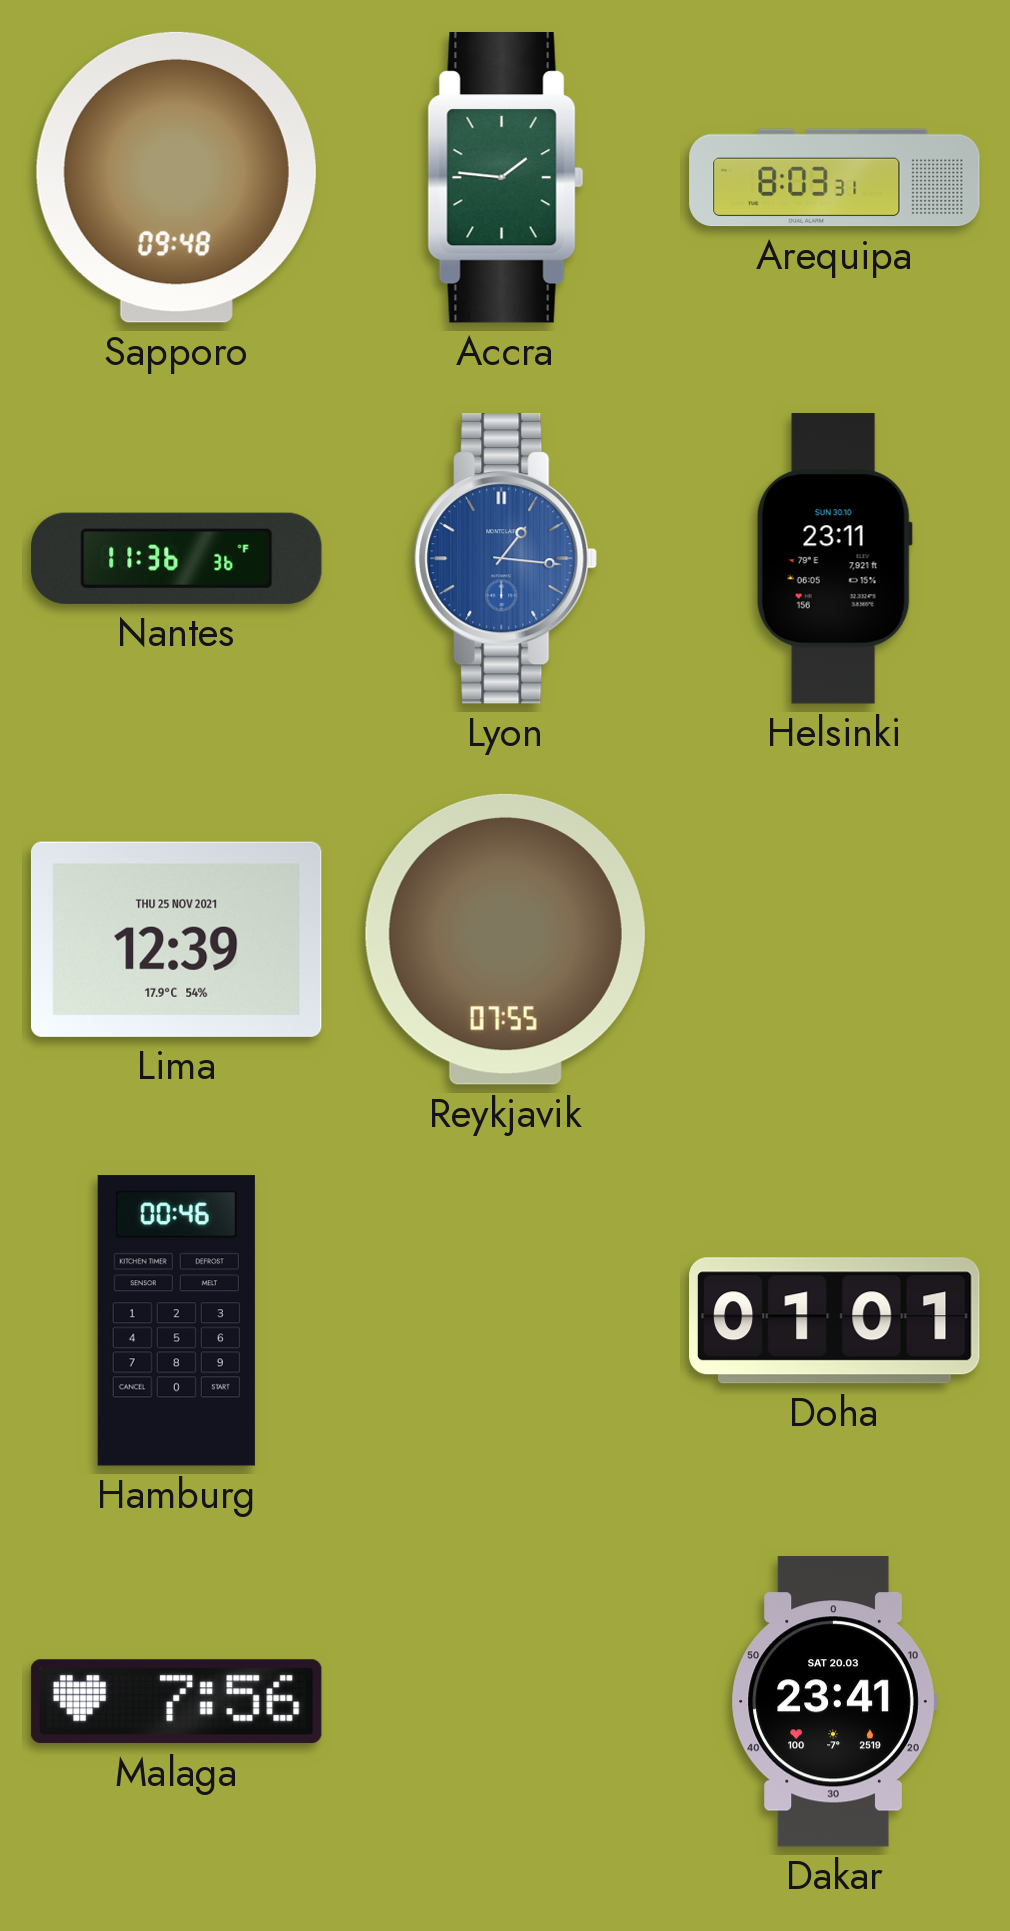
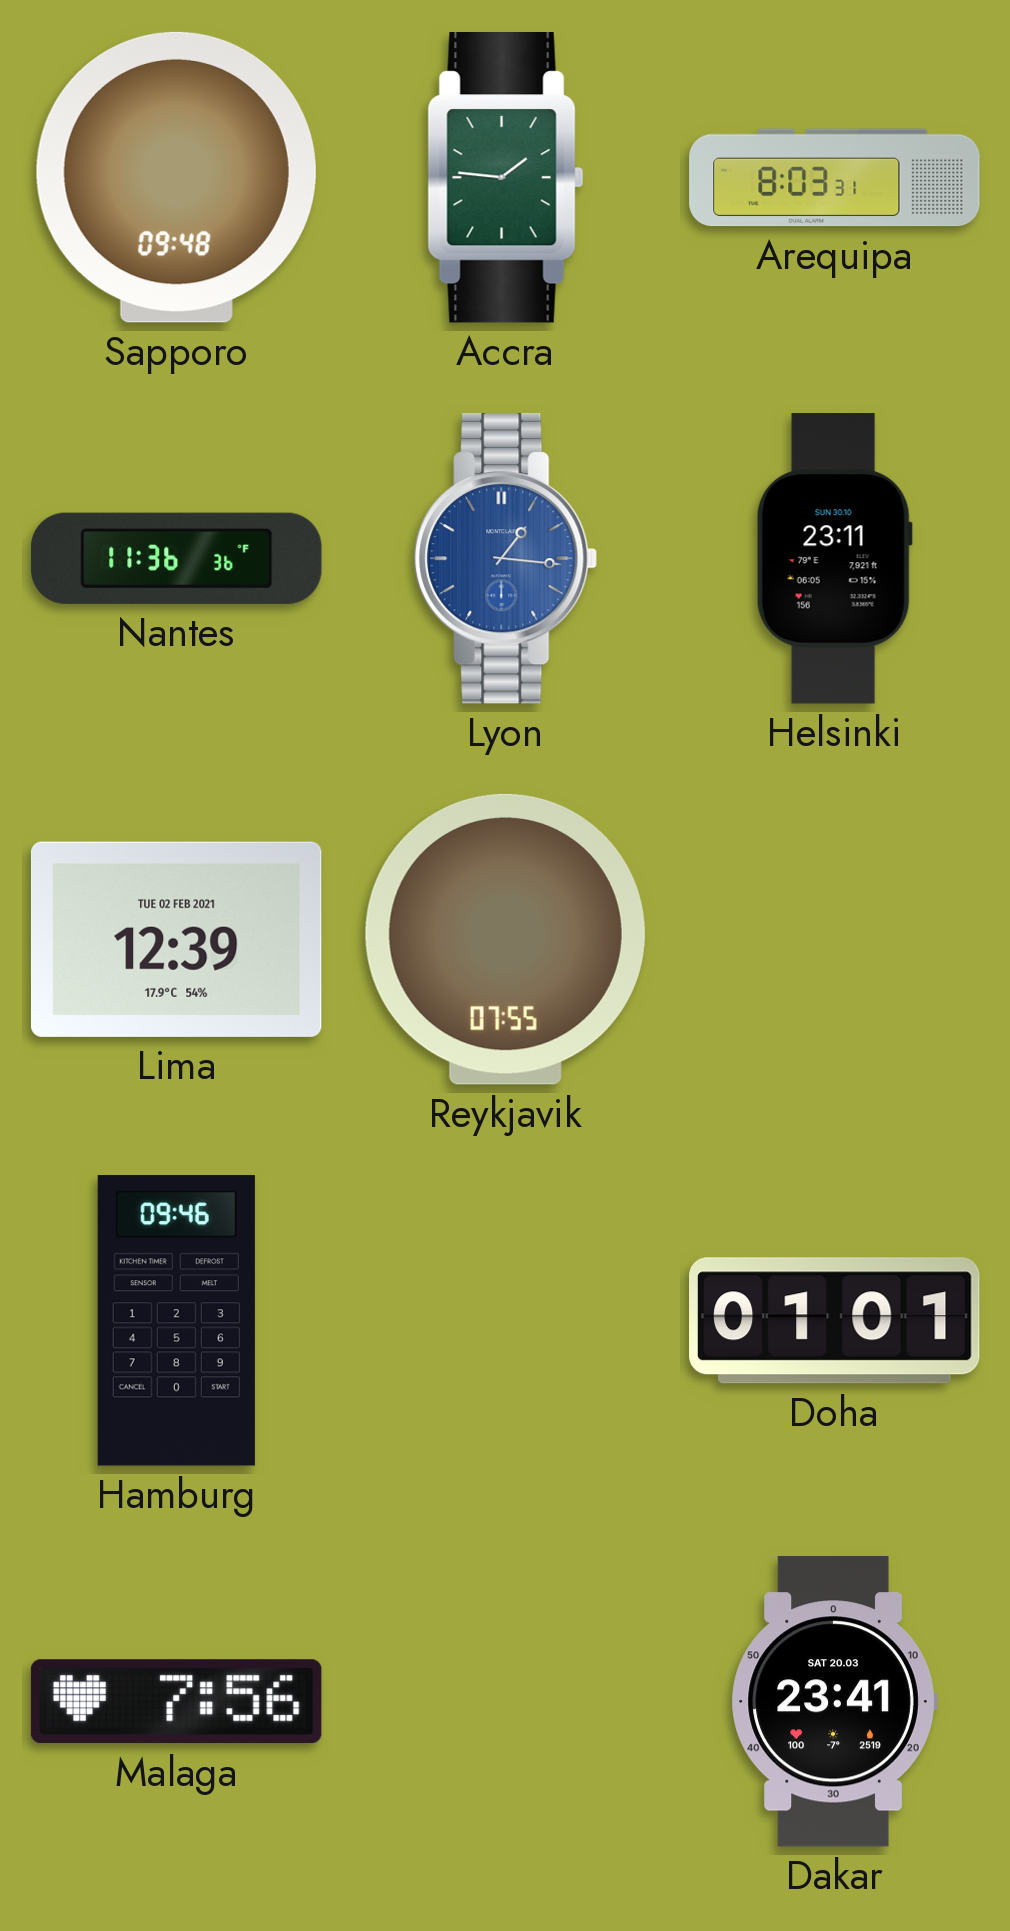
Lima date: THU 25 NOV 2021 -> TUE 02 FEB 2021 (176, 939)
Hamburg: 00:46 -> 09:46 (176, 1321)
